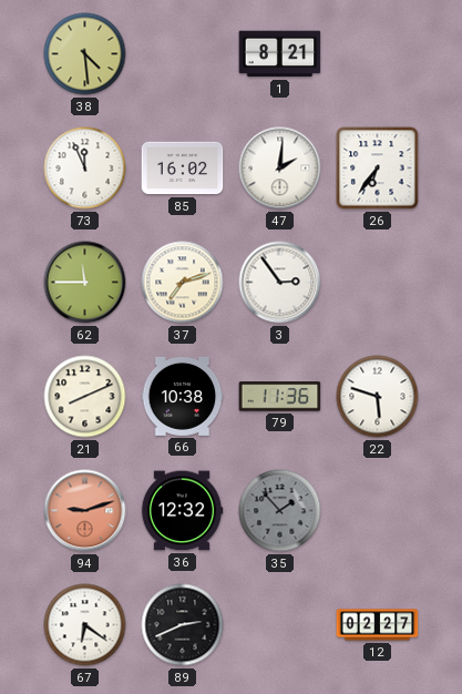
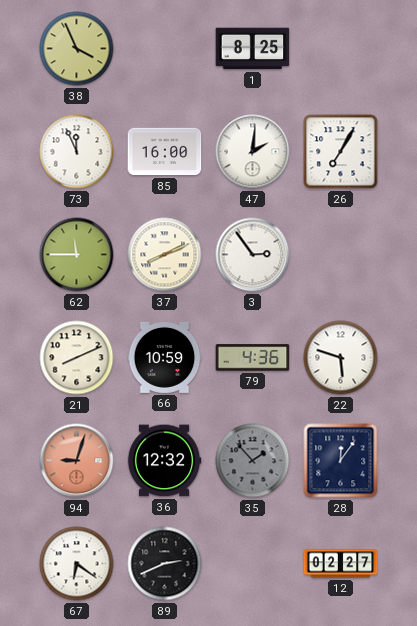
38: 4:29 -> 3:56 (77, 49)
1: 8:21 -> 8:25 (253, 49)
85: 16:02 -> 16:00 (165, 152)
26: 6:36 -> 7:05 (341, 152)
37: 7:12 -> 8:11 (165, 255)
66: 10:38 -> 10:59 (165, 357)
79: 11:36 -> 4:36 (253, 358)
94: 9:12 -> 9:03 (77, 461)
28: none -> 12:06 (341, 461)
